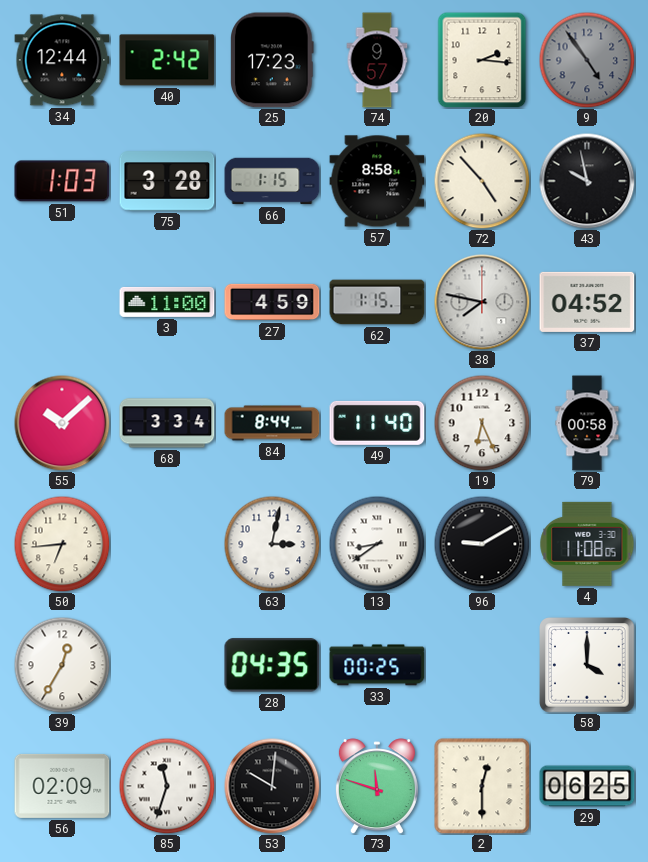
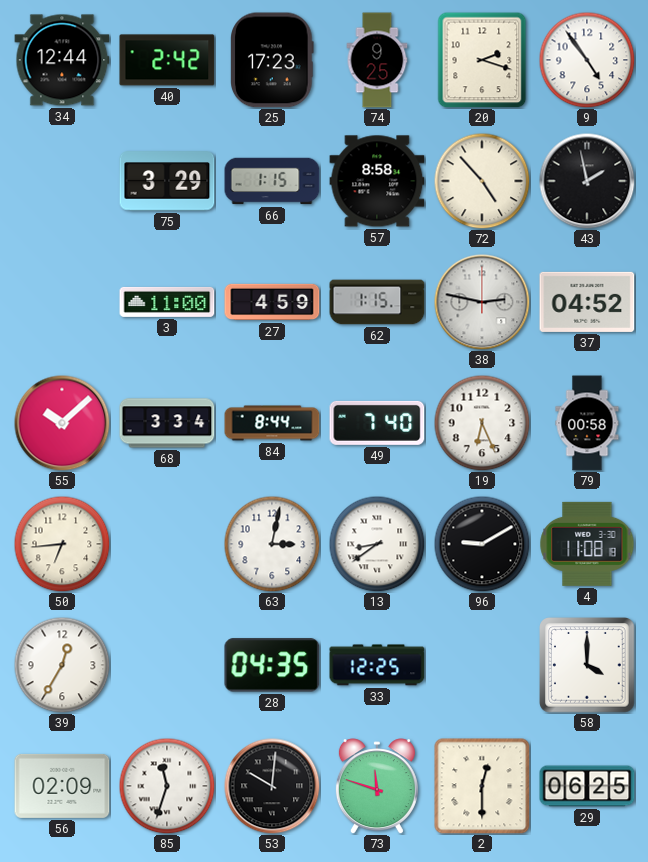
74: 9:57 -> 9:25 (377, 60)
20: 2:16 -> 2:18 (482, 60)
9 dial: grey -> white (587, 60)
51: 1:03 -> none (62, 181)
75: 3:28 -> 3:29 (167, 181)
43: 9:58 -> 1:58 (587, 181)
38: 7:47 -> 2:47 (482, 302)
49: 11:40 -> 7:40 (377, 423)
4: 11:08:05 -> 11:08:18 (587, 544)
33: 00:25 -> 12:25 (377, 665)
